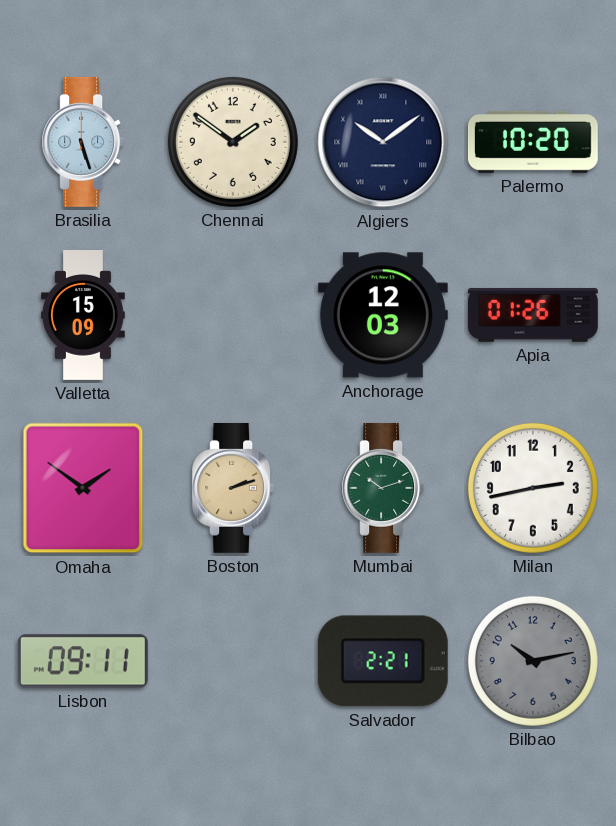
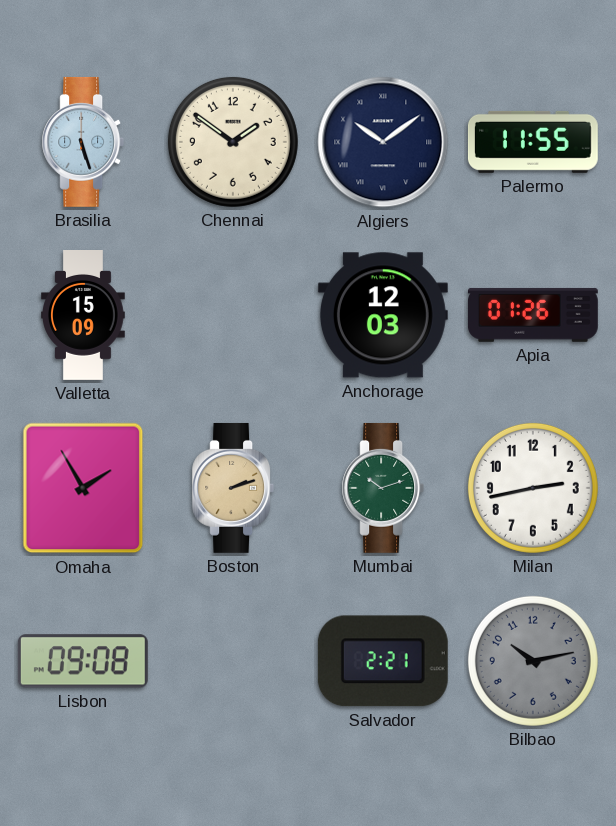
Palermo: 10:20 -> 11:55 (533, 142)
Omaha: 1:51 -> 1:55 (83, 488)
Lisbon: 09:11 -> 09:08 (83, 661)
